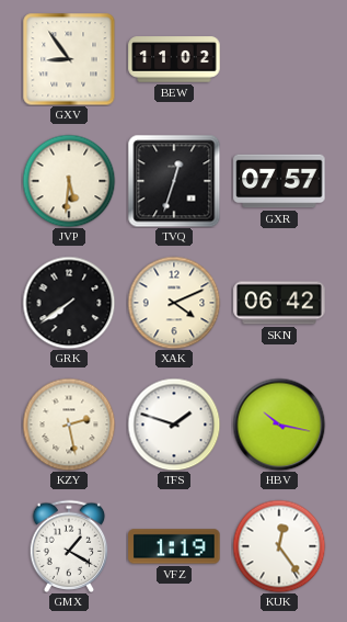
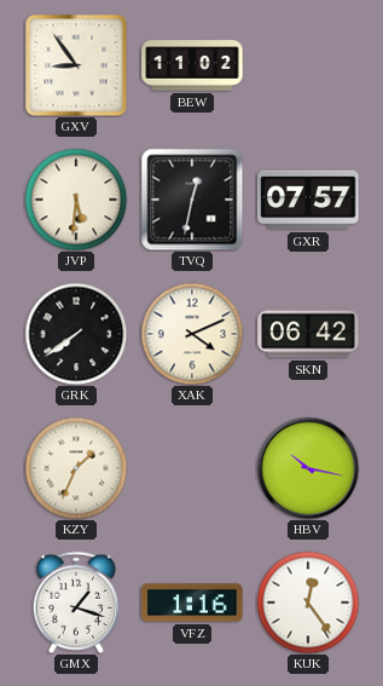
TVQ: 12:33 -> 12:32 (192, 200)
KZY: 2:28 -> 1:34 (76, 468)
TFS: 1:48 -> none (174, 425)
GMX: 1:20 -> 1:18 (76, 601)
VFZ: 1:19 -> 1:16 (192, 603)
